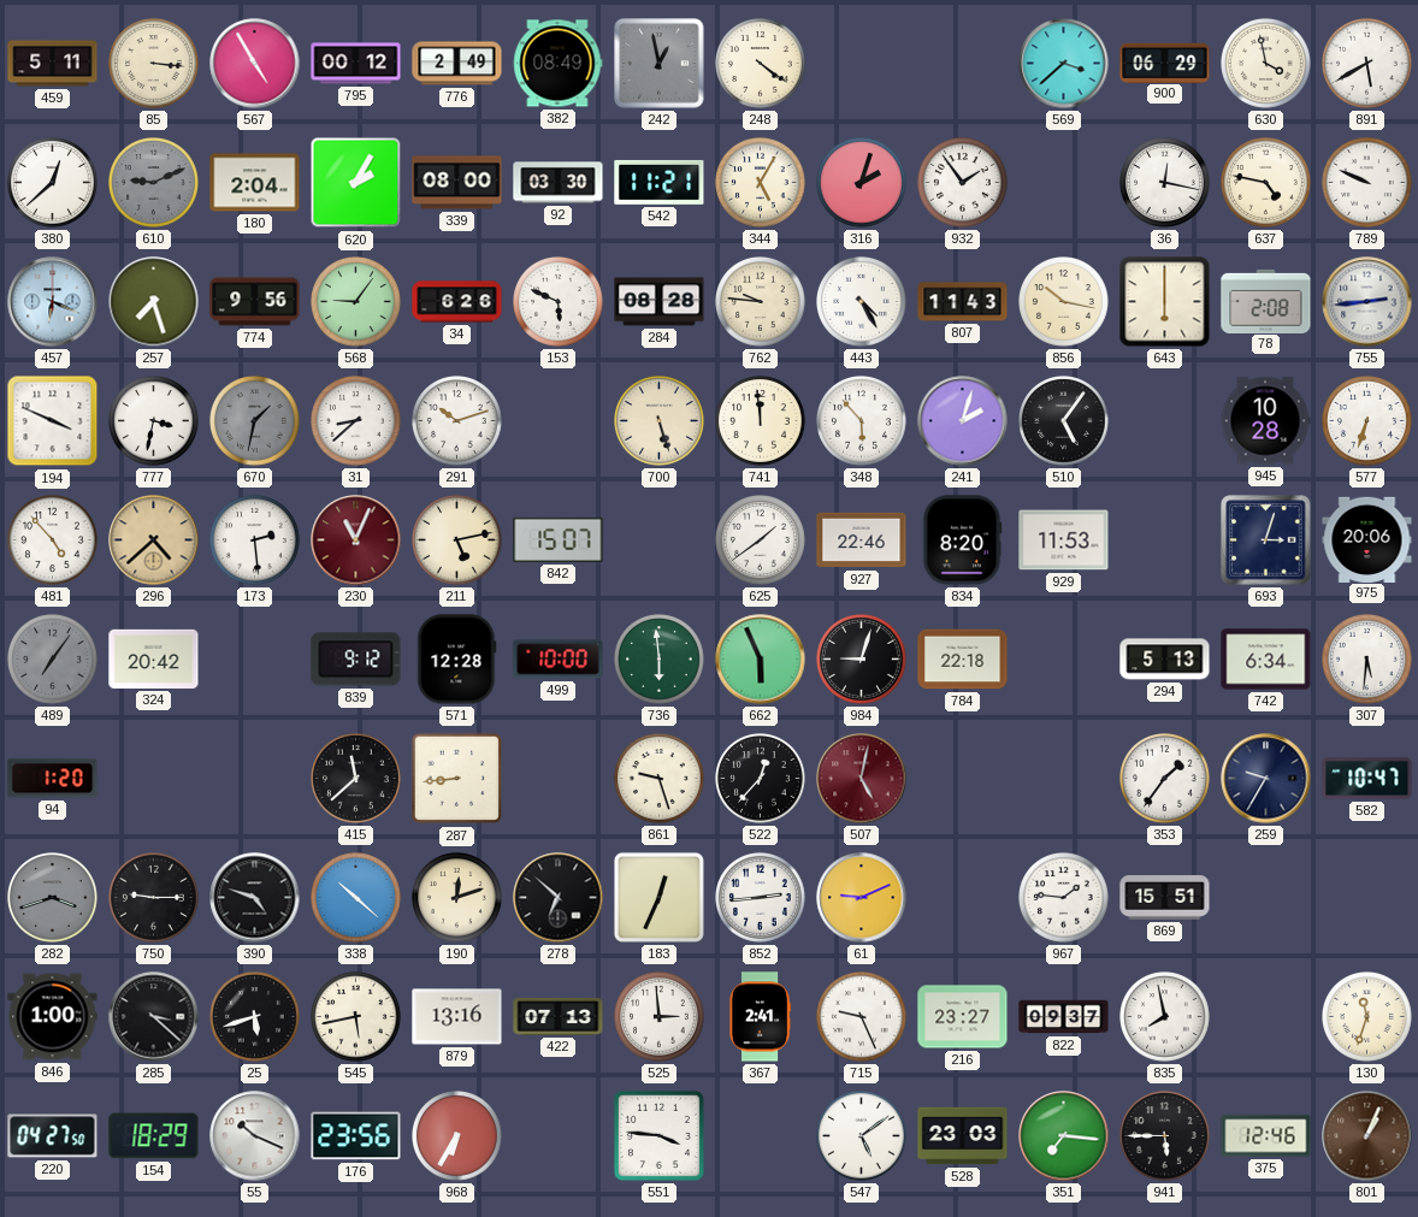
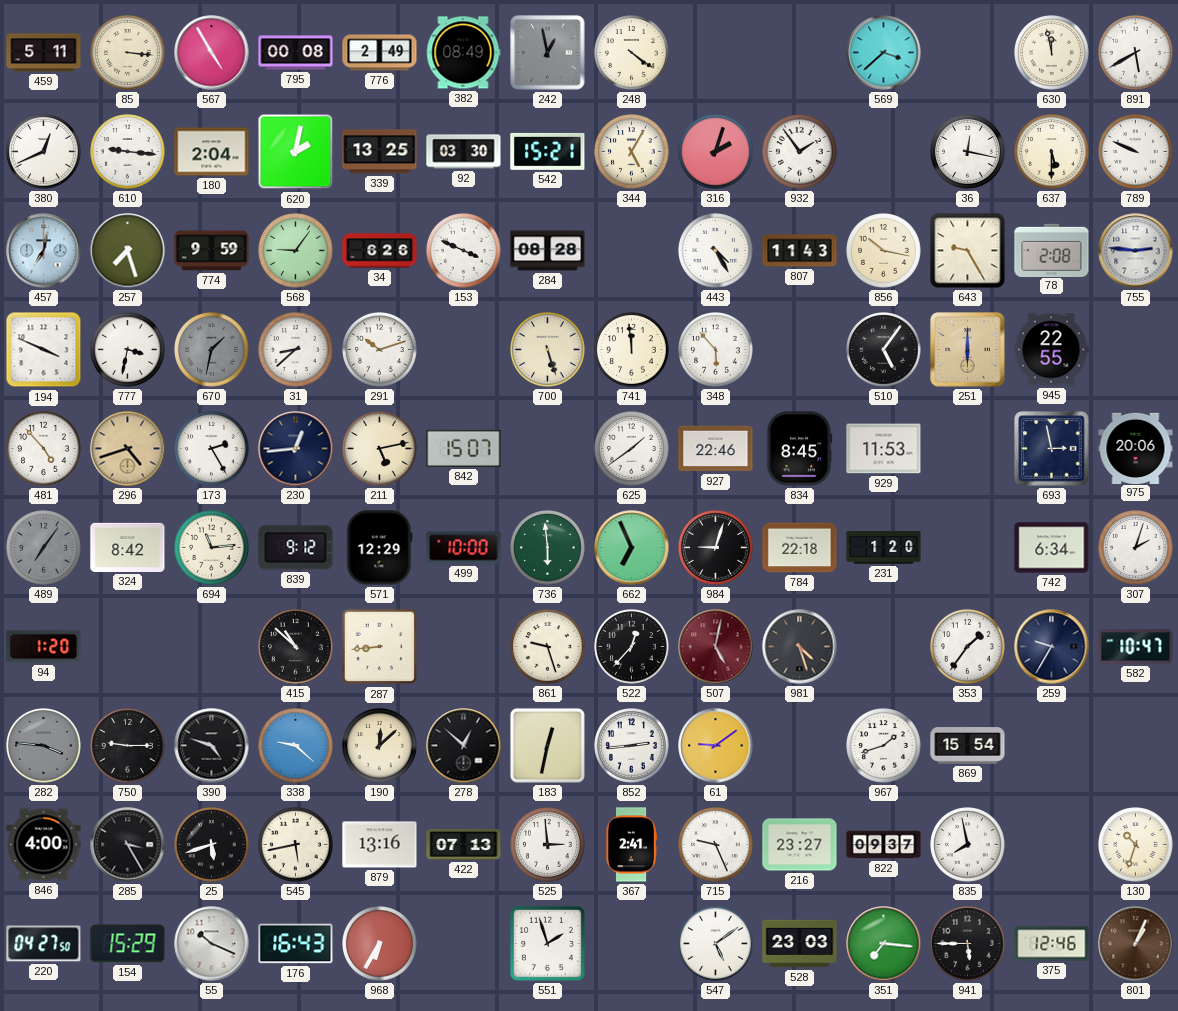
795: 00:12 -> 00:08 (296, 53)
900: 06:29 -> none (1165, 63)
630: 3:58 -> 11:58 (1052, 53)
380: 12:38 -> 12:41 (44, 152)
610: 9:11 -> 9:16 (128, 152)
610 dial: grey -> white (128, 152)
620: 2:05 -> 2:02 (296, 152)
339: 08:00 -> 13:25 (380, 152)
542: 11:21 -> 15:21 (548, 151)
637: 4:47 -> 5:30 (1052, 152)
457: 6:19 -> 7:02 (44, 251)
774: 9:56 -> 9:59 (212, 251)
153: 5:49 -> 3:49 (464, 251)
762: 9:46 -> none (761, 302)
643: 6:00 -> 9:25 (968, 251)
755: 2:44 -> 2:46 (1136, 251)
241: 2:03 -> none (963, 421)
251: none -> 6:00 (968, 350)
945: 10:28 -> 22:55 (1051, 350)
577: 6:33 -> none (1367, 421)
296: 4:38 -> 4:42 (128, 449)
173: 2:29 -> 2:25 (212, 449)
230: 11:04 -> 12:44 (296, 449)
230 dial: burgundy -> navy (296, 449)
834: 8:20 -> 8:45 (799, 449)
693: 3:03 -> 2:58 (1052, 449)
324: 20:42 -> 8:42 (128, 547)
694: none -> 11:14 (212, 548)
571: 12:28 -> 12:29 (380, 548)
662: 5:56 -> 6:56 (632, 548)
231: none -> 1:20 (884, 548)
294: 5:13 -> none (1165, 660)
307: 5:31 -> 2:03 (1136, 548)
415: 11:38 -> 10:52 (296, 647)
981: none -> 4:27 (800, 647)
282: 3:42 -> 3:46 (44, 746)
338: 10:22 -> 9:22 (296, 746)
190: 12:12 -> 12:08 (380, 746)
278: 6:52 -> 12:52 (464, 746)
183: 12:34 -> 12:32 (547, 745)
61: 9:11 -> 9:09 (716, 746)
967: 1:46 -> 1:42 (884, 746)
869: 15:51 -> 15:54 (968, 746)
846: 1:00 -> 4:00 (44, 845)
285: 3:22 -> 3:25 (128, 845)
130: 11:33 -> 10:33 (1136, 845)
154: 18:29 -> 15:29 (128, 944)
176: 23:56 -> 16:43 (296, 944)
551: 3:46 -> 1:57 (547, 943)
